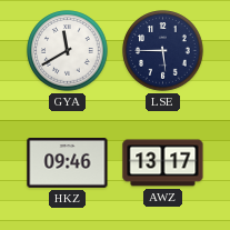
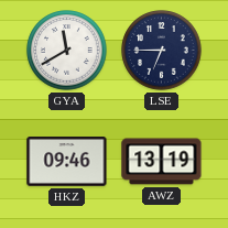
LSE: 5:45 -> 6:45 (162, 51)
AWZ: 13:17 -> 13:19 (162, 162)
